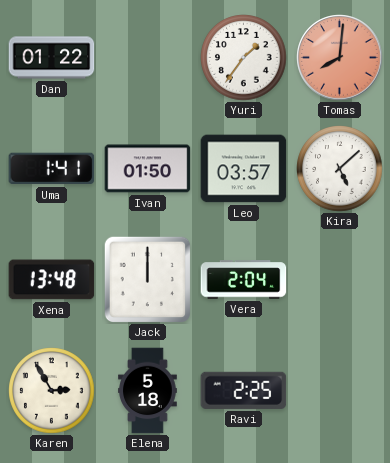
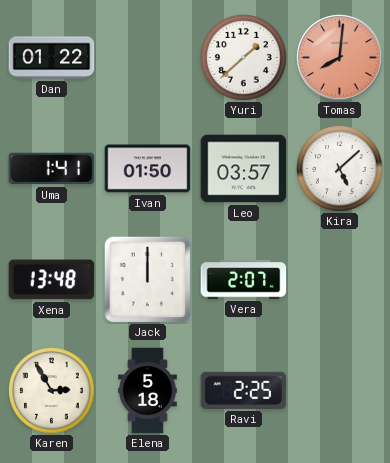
Yuri: 1:36 -> 1:38 (244, 58)
Vera: 2:04 -> 2:07 (244, 280)
